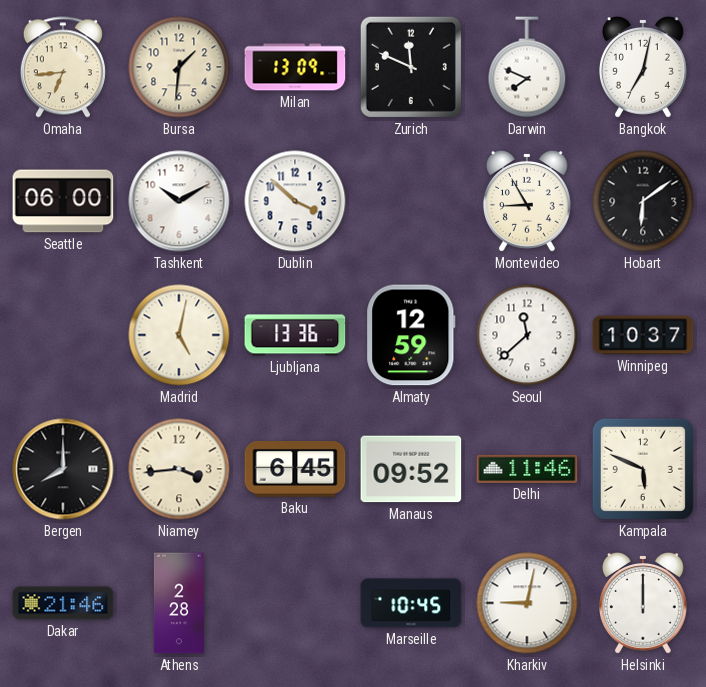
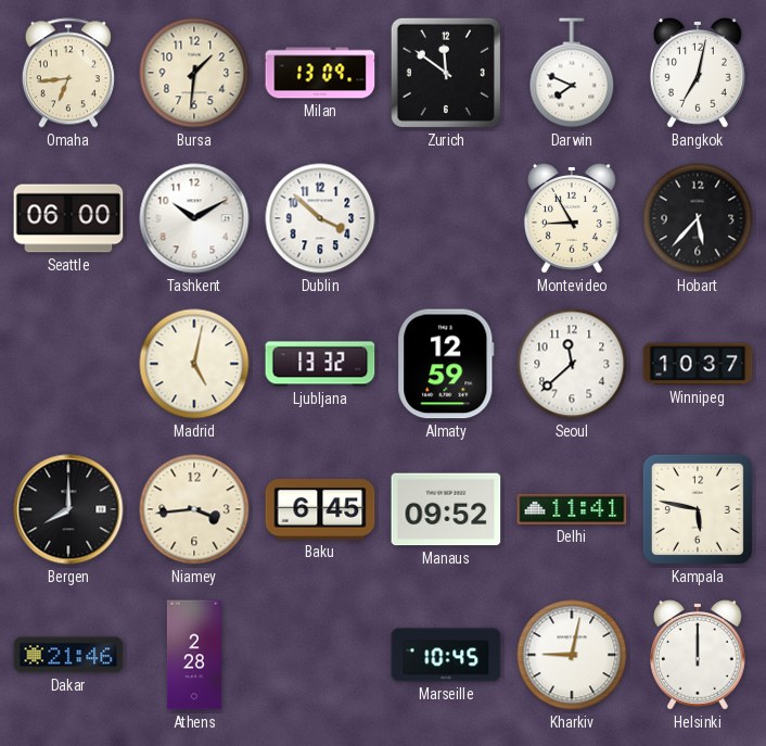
Zurich: 11:49 -> 11:51 (446, 73)
Hobart: 6:09 -> 5:37 (698, 218)
Ljubljana: 13:36 -> 13:32 (320, 364)
Delhi: 11:46 -> 11:41 (572, 509)
Kampala: 5:49 -> 5:47 (698, 509)
